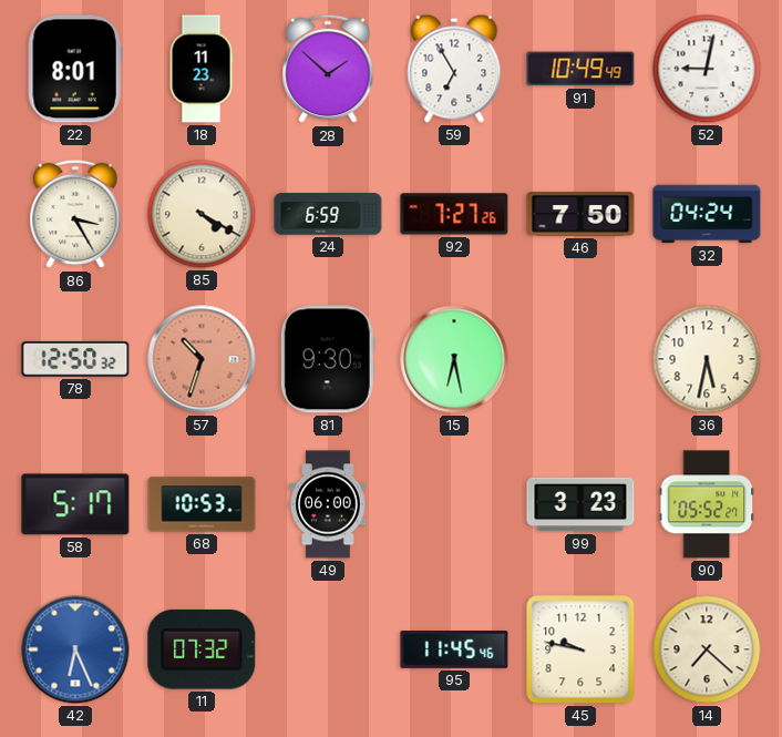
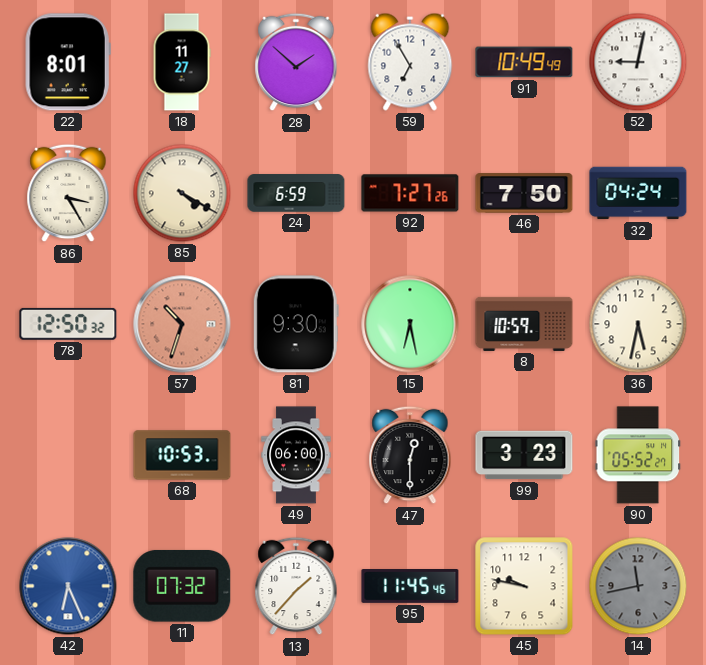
18: 11:23 -> 11:27 (182, 62)
8: none -> 10:59 (524, 324)
58: 5:17 -> none (75, 504)
47: none -> 12:30 (410, 455)
13: none -> 1:37 (296, 586)
14: 7:22 -> 11:43 (638, 586)
14 dial: cream -> grey (638, 586)
